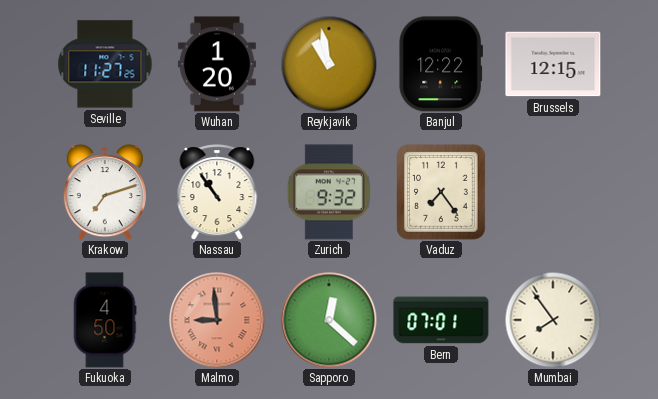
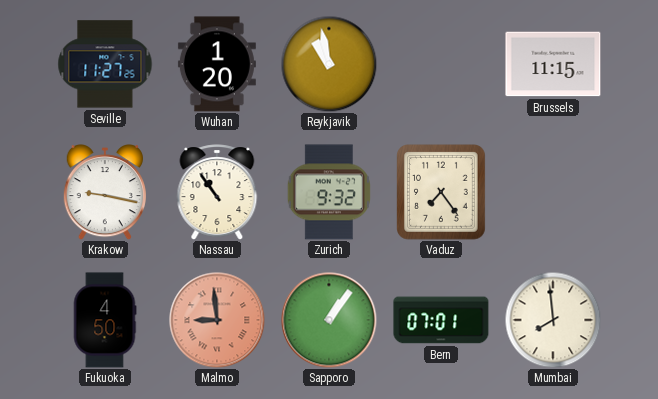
Banjul: 12:22 -> none (440, 64)
Brussels: 12:15 -> 11:15 (553, 64)
Krakow: 7:12 -> 9:17 (105, 193)
Sapporo: 12:22 -> 1:06 (329, 320)
Mumbai: 7:54 -> 7:59 (553, 320)
